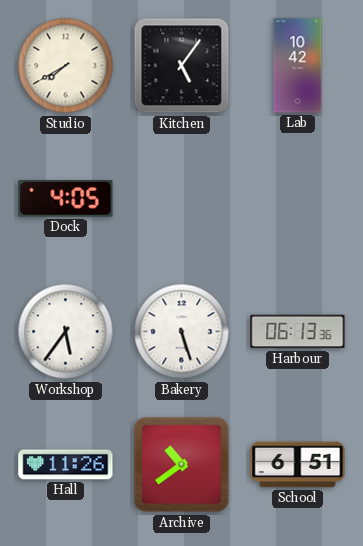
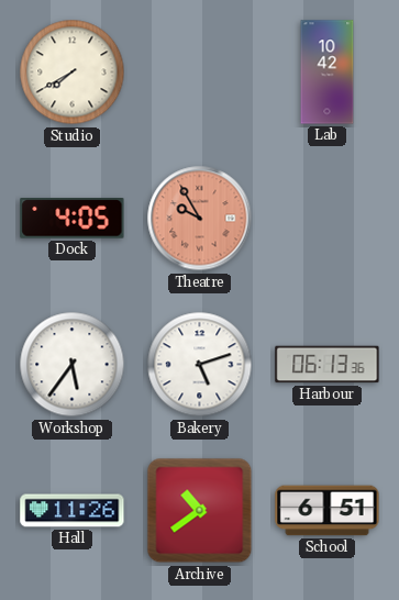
Kitchen: 5:06 -> none (182, 66)
Theatre: none -> 9:55 (200, 219)
Bakery: 5:27 -> 5:12 (200, 365)
